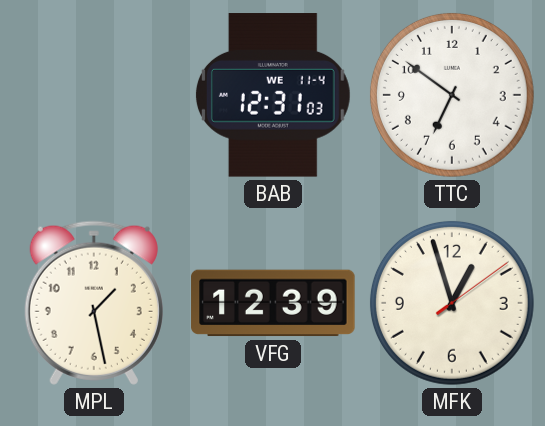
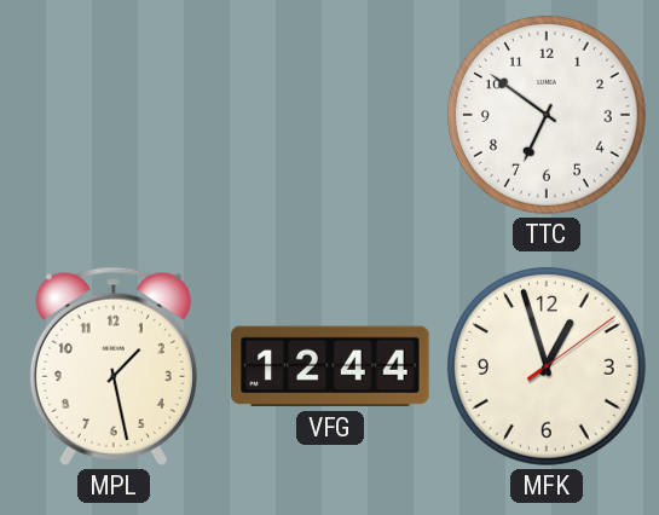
BAB: 12:31 -> none (273, 95)
VFG: 12:39 -> 12:44 (330, 366)
